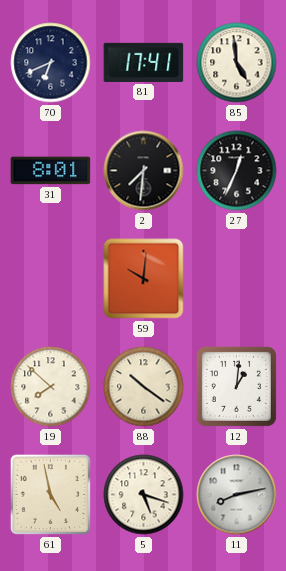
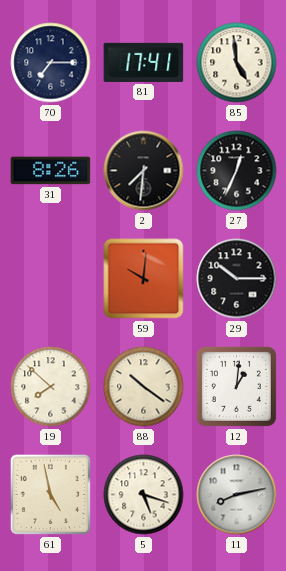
70: 6:41 -> 7:15 (51, 63)
31: 8:01 -> 8:26 (51, 171)
29: none -> 10:15 (237, 279)
